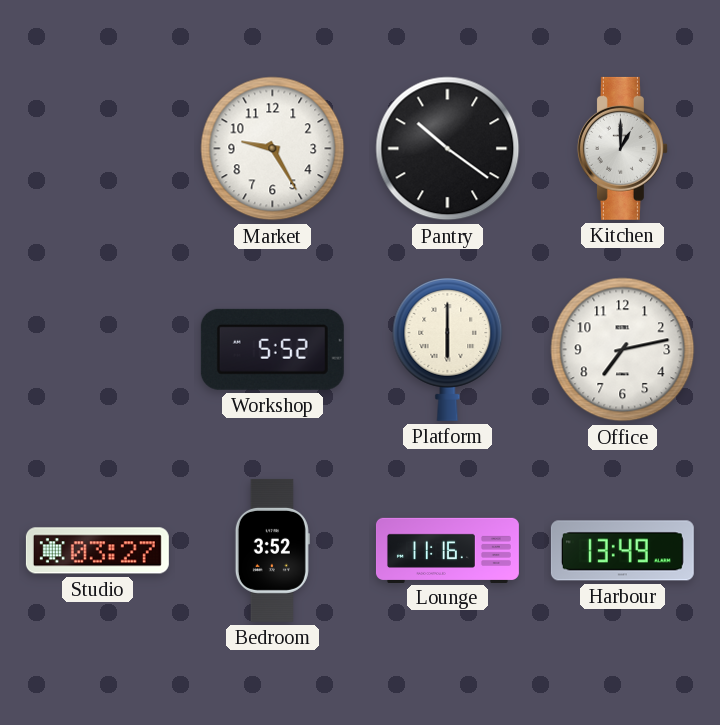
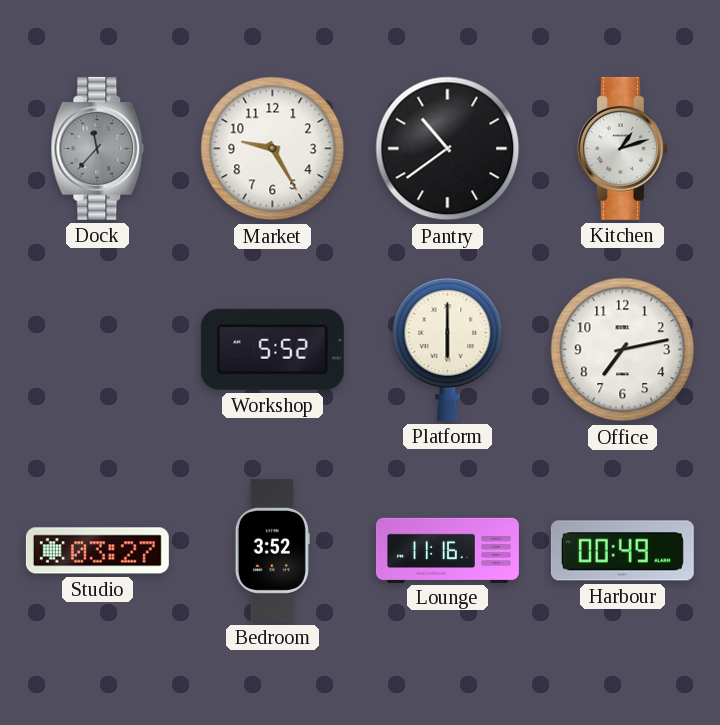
Dock: none -> 11:37 (98, 148)
Pantry: 10:21 -> 10:39 (448, 149)
Kitchen: 1:00 -> 1:12 (622, 148)
Harbour: 13:49 -> 00:49 (622, 551)
